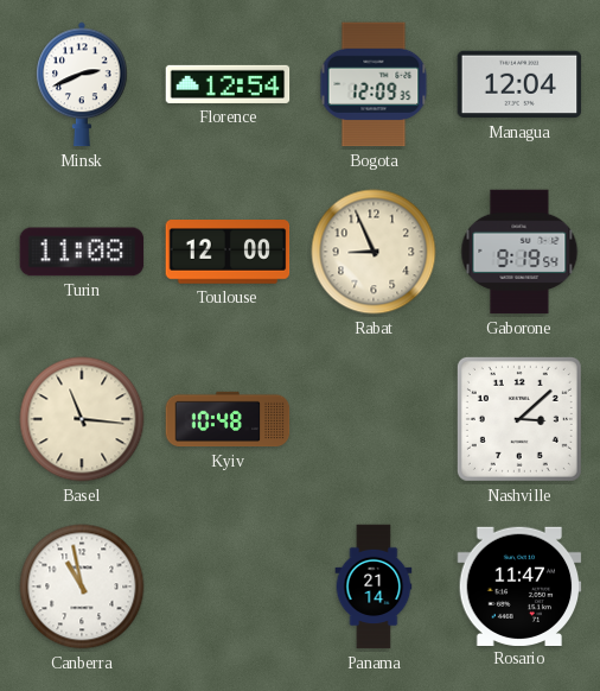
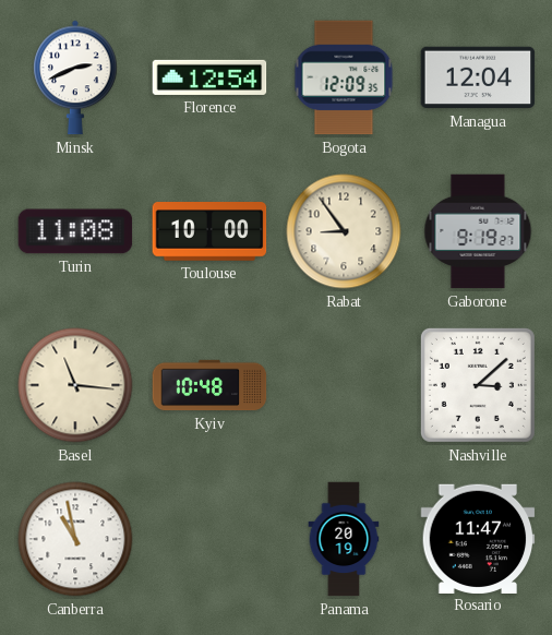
Toulouse: 12:00 -> 10:00 (209, 231)
Rabat: 8:56 -> 8:54 (344, 231)
Gaborone: 9:19:54 -> 9:19:27 (478, 231)
Panama: 21:14 -> 20:19 (344, 539)
